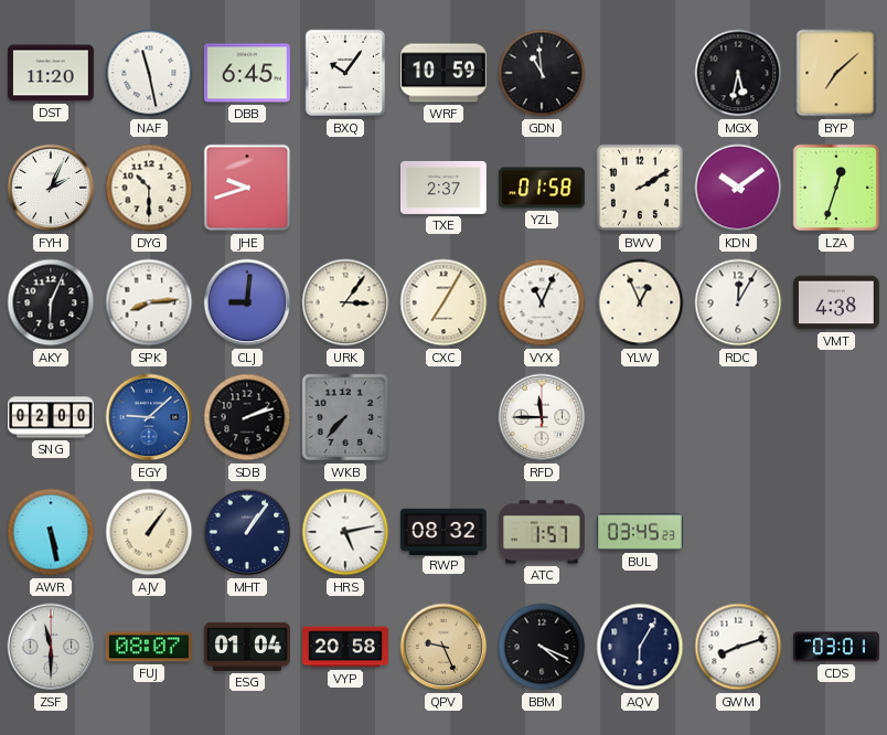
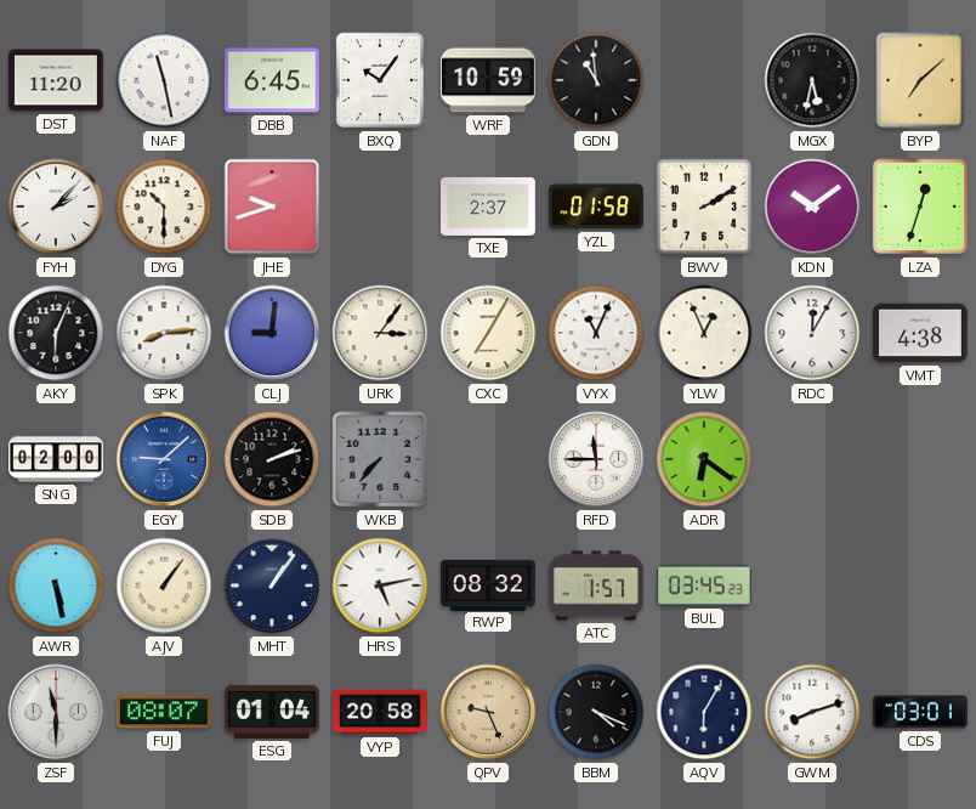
FYH: 2:04 -> 2:07 (56, 207)
ADR: none -> 6:21 (704, 459)
